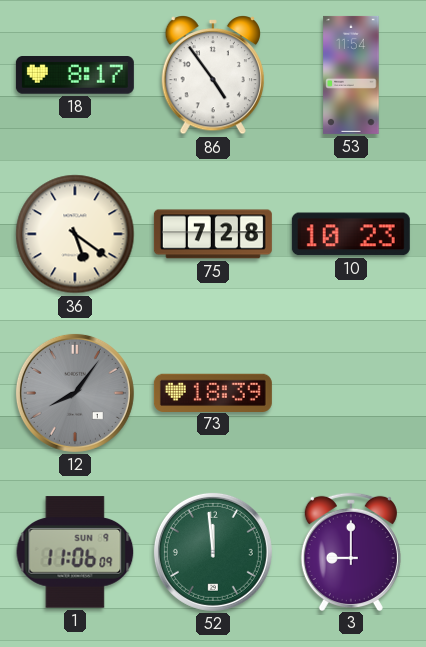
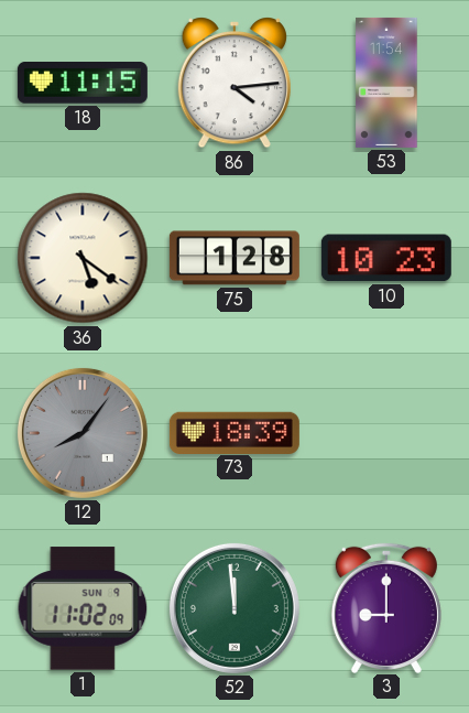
18: 8:17 -> 11:15 (83, 83)
86: 4:54 -> 4:14 (233, 83)
75: 7:28 -> 1:28 (234, 258)
1: 11:06 -> 11:02 (83, 608)
